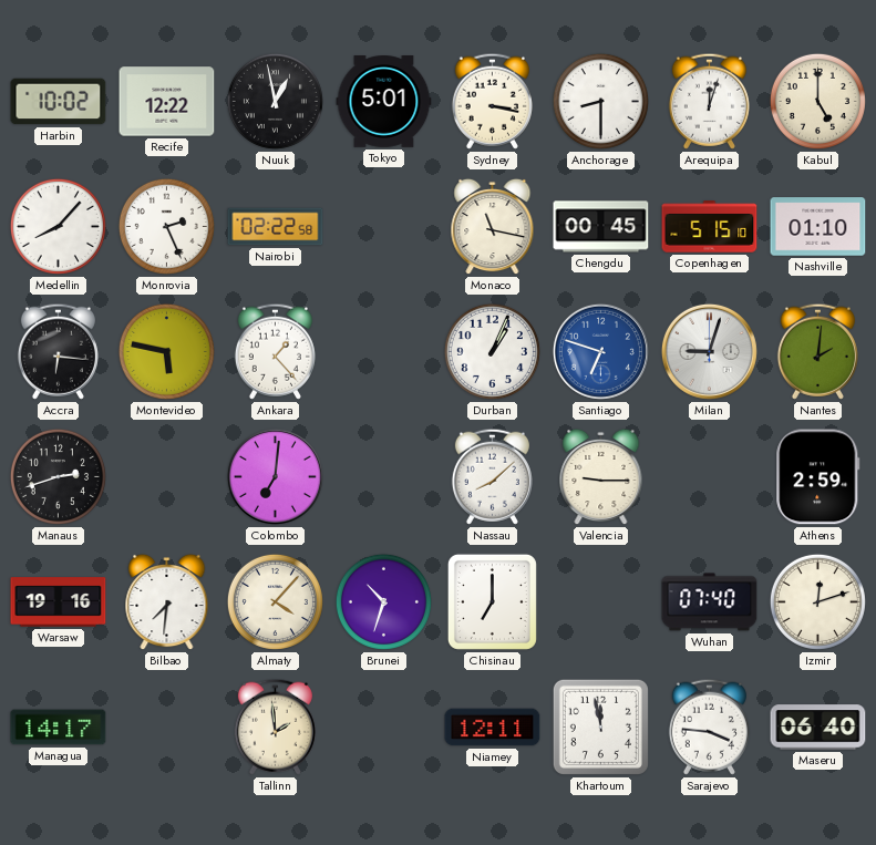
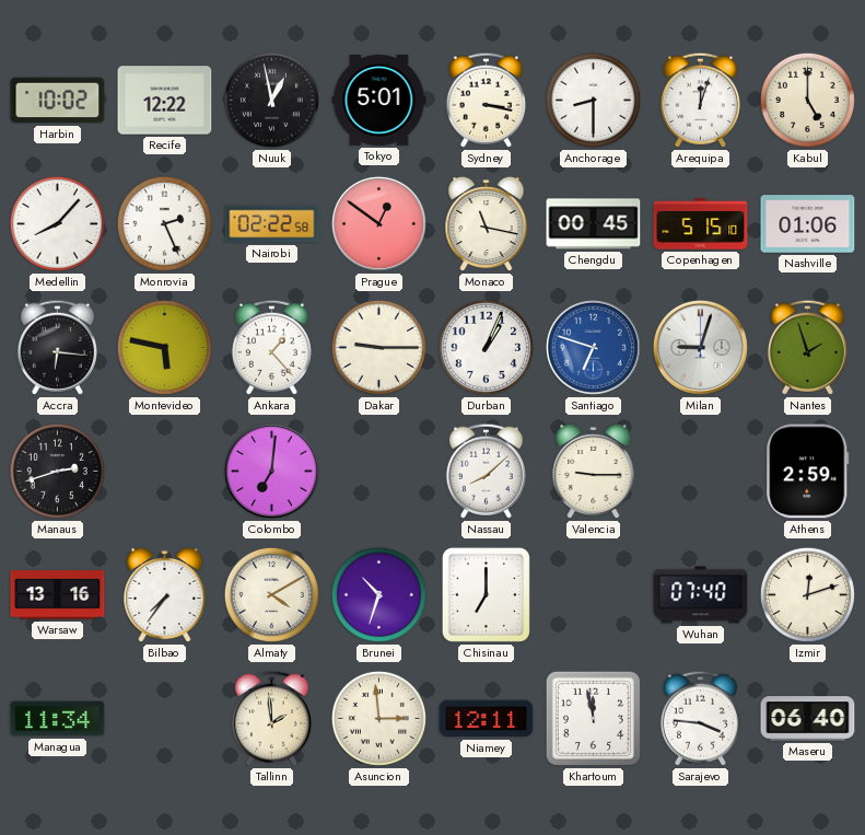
Prague: none -> 12:51 (378, 223)
Nashville: 01:10 -> 01:06 (808, 224)
Dakar: none -> 9:15 (378, 347)
Nantes: 2:01 -> 1:57 (807, 347)
Warsaw: 19:16 -> 13:16 (58, 595)
Bilbao: 7:31 -> 7:36 (165, 595)
Almaty: 4:07 -> 4:10 (271, 594)
Managua: 14:17 -> 11:34 (58, 719)
Asuncion: none -> 2:59 (378, 718)
